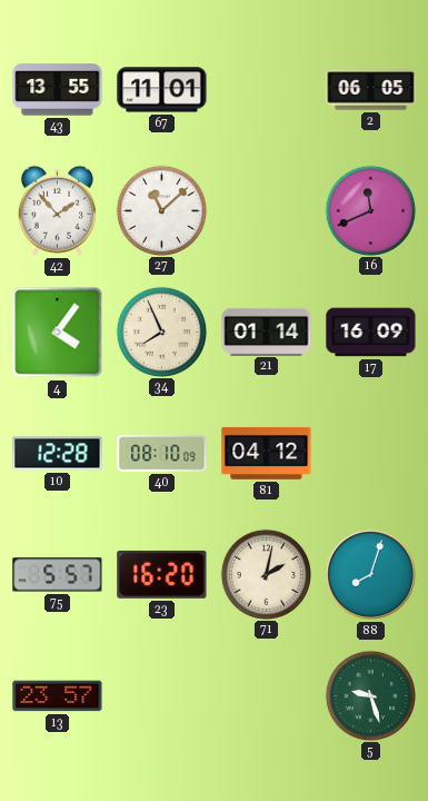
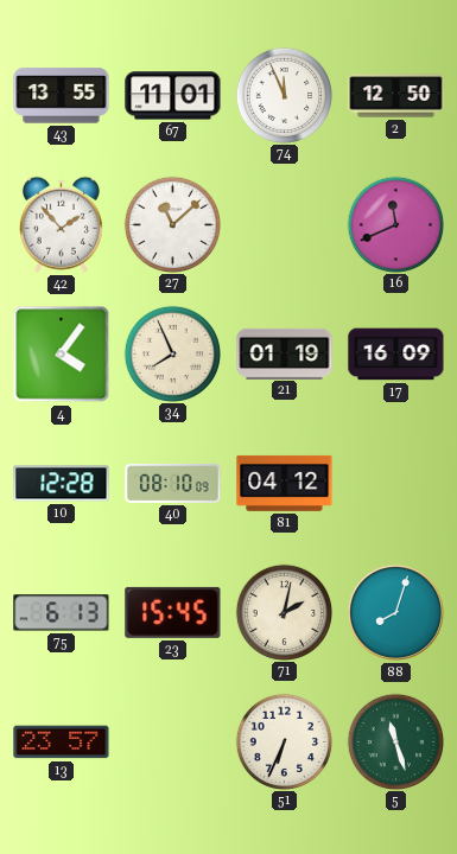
74: none -> 11:56 (284, 95)
2: 06:05 -> 12:50 (396, 96)
21: 01:14 -> 01:19 (285, 353)
75: 5:57 -> 6:13 (62, 613)
23: 16:20 -> 15:45 (173, 612)
51: none -> 6:34 (284, 741)
5: 9:27 -> 11:27 (395, 741)
